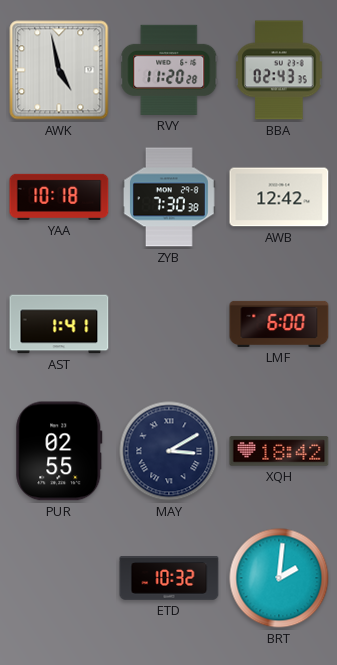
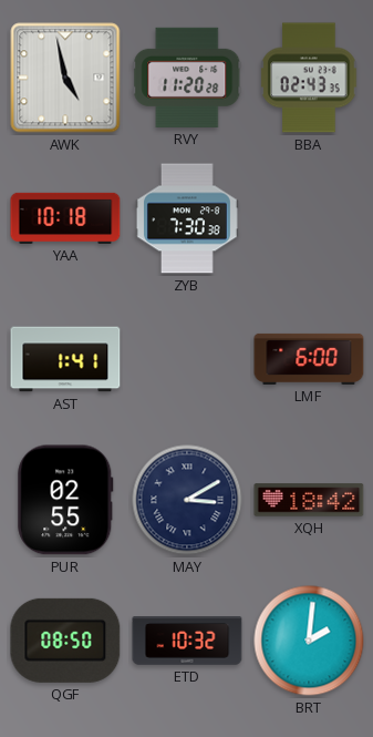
AWB: 12:42 -> none (279, 197)
QGF: none -> 08:50 (65, 641)
